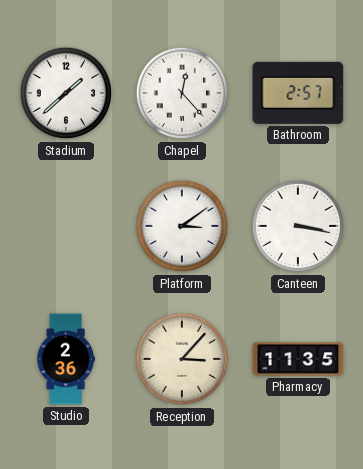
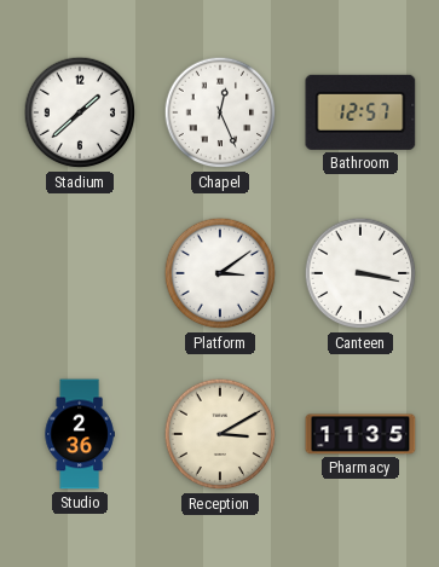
Chapel: 12:23 -> 12:26 (220, 112)
Bathroom: 2:57 -> 12:57 (360, 112)
Reception: 3:07 -> 3:10 (220, 434)
